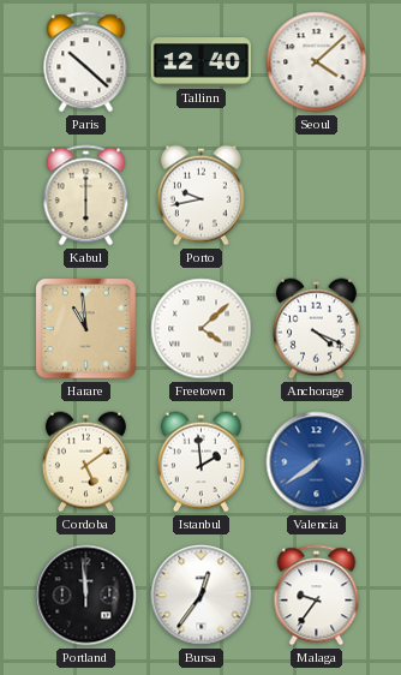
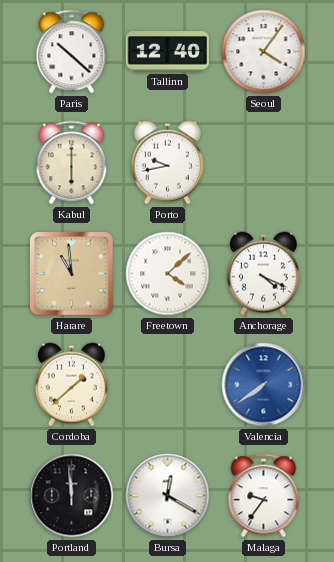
Seoul: 4:08 -> 4:06 (264, 52)
Cordoba: 5:09 -> 1:38 (71, 385)
Istanbul: 1:59 -> none (200, 462)
Bursa: 12:36 -> 12:20 (168, 496)
